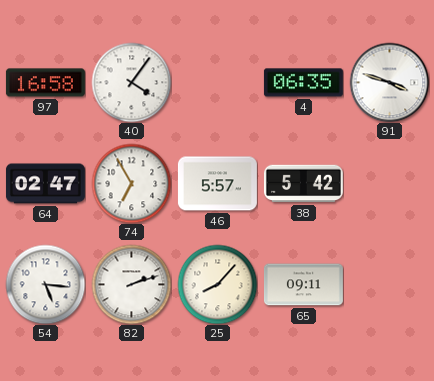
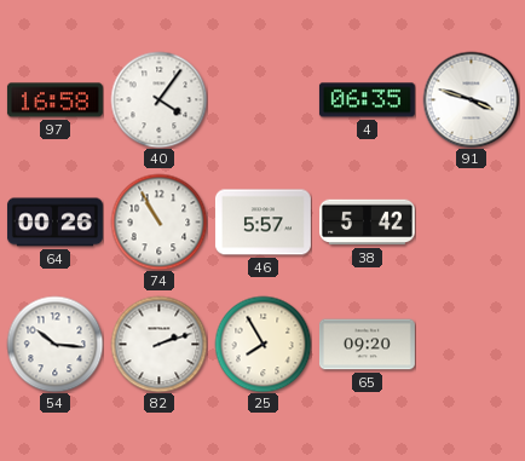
64: 02:47 -> 00:26 (54, 223)
74: 6:55 -> 10:55 (158, 221)
54: 5:16 -> 10:16 (54, 344)
25: 8:07 -> 7:55 (262, 344)
65: 09:11 -> 09:20 (367, 345)
